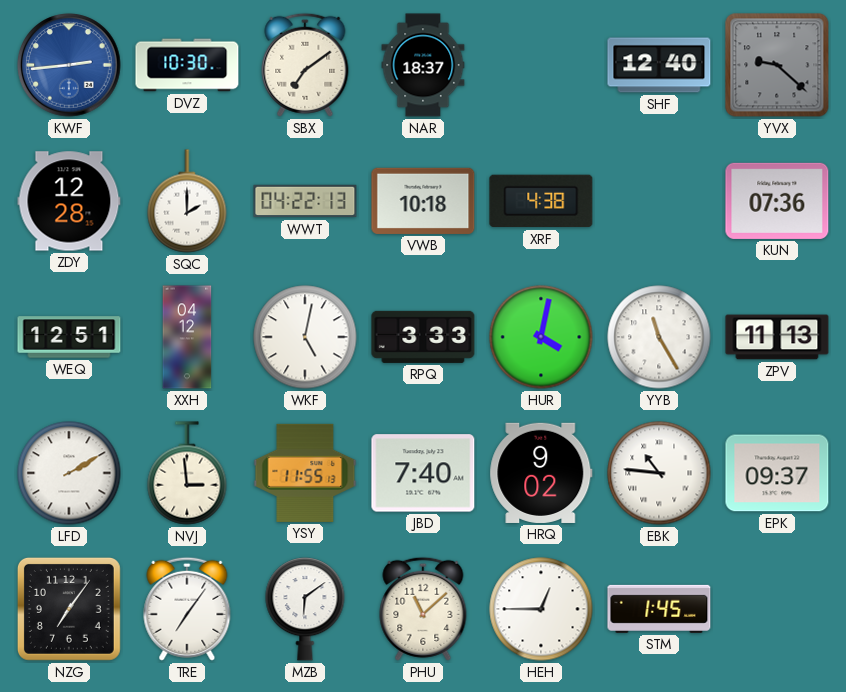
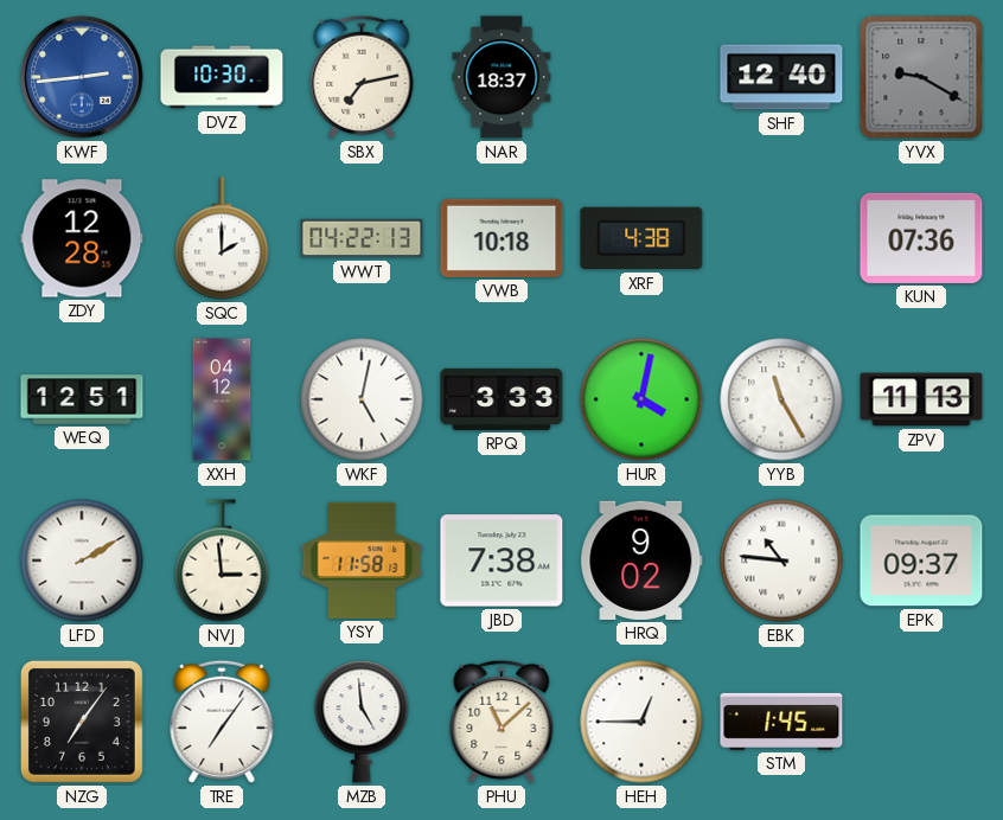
SBX: 7:09 -> 7:13 (362, 77)
YVX: 9:22 -> 9:20 (921, 77)
YSY: 11:55 -> 11:58 (362, 560)
JBD: 7:40 -> 7:38 (502, 560)
MZB: 6:09 -> 4:59 (362, 722)
